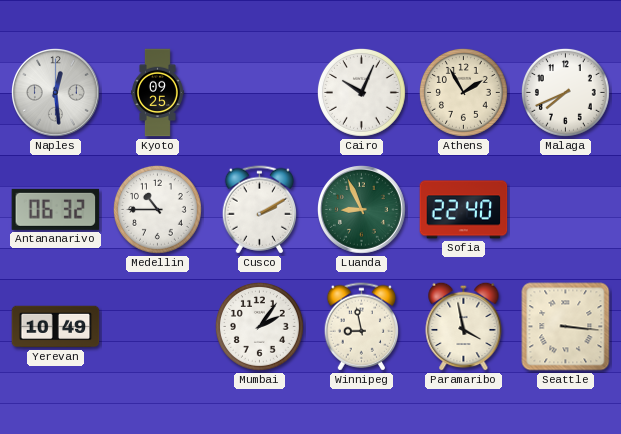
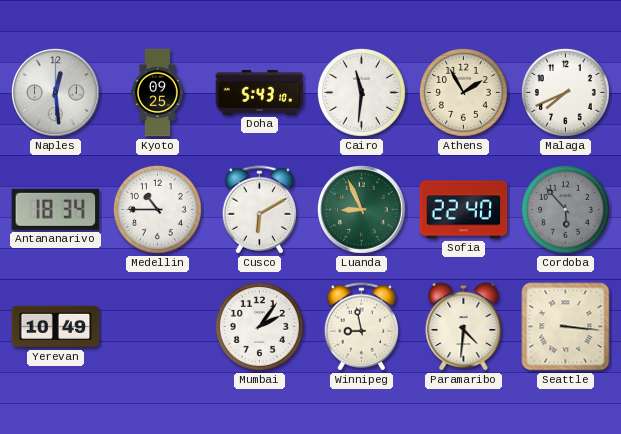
Doha: none -> 5:43 (260, 92)
Cairo: 10:04 -> 11:31 (361, 92)
Antananarivo: 06:32 -> 18:34 (56, 209)
Cusco: 2:10 -> 6:10 (259, 210)
Cordoba: none -> 5:53 (565, 209)
Paramaribo: 3:58 -> 4:31 (464, 326)
